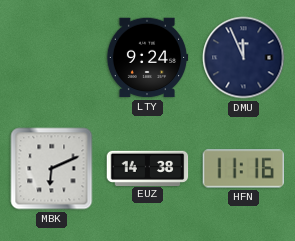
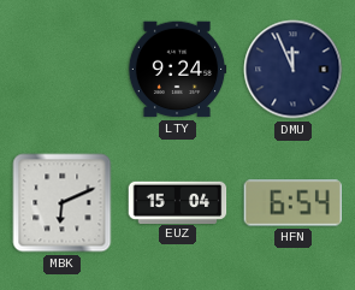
EUZ: 14:38 -> 15:04 (178, 202)
HFN: 11:16 -> 6:54 (292, 203)
